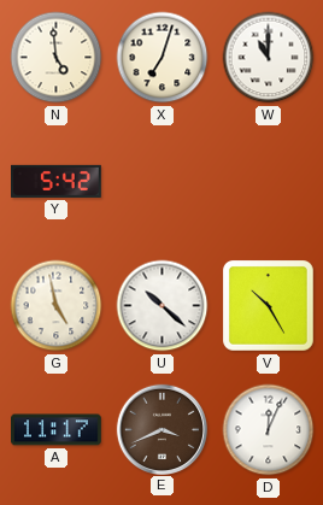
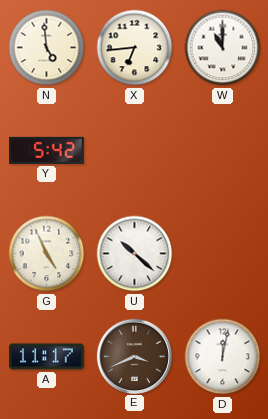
X: 7:03 -> 6:44 (135, 48)
G: 4:58 -> 4:56 (47, 254)
V: 10:25 -> none (269, 306)
D: 12:04 -> 12:02 (223, 357)
